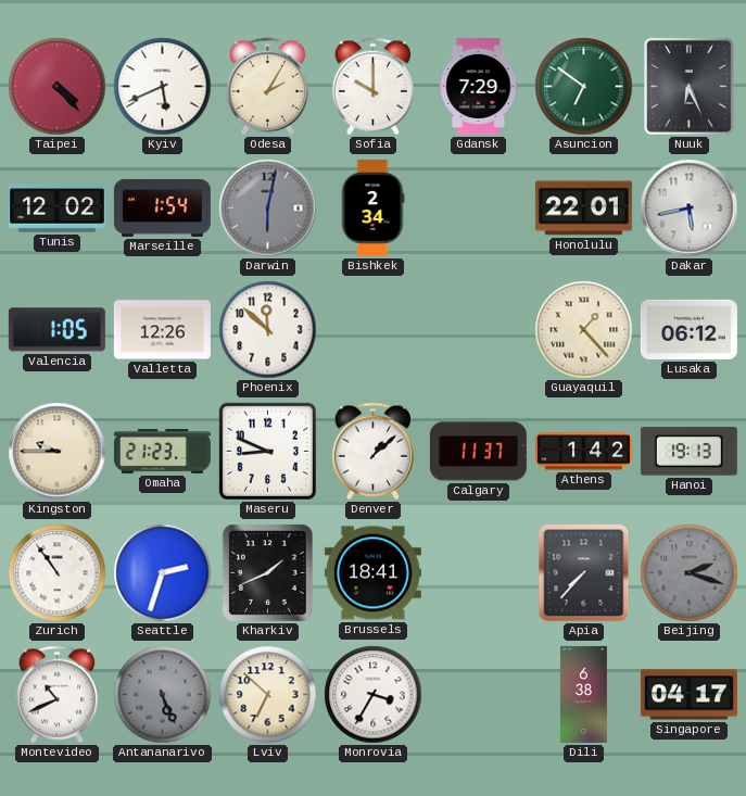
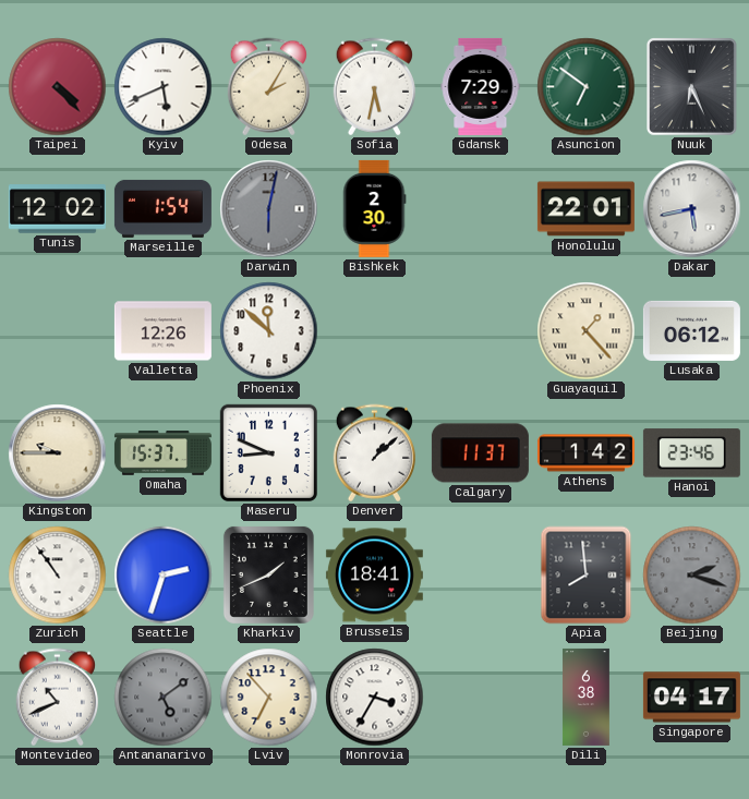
Sofia: 10:00 -> 5:32 (374, 87)
Bishkek: 2:34 -> 2:30 (374, 208)
Valencia: 1:05 -> none (56, 330)
Omaha: 21:23 -> 15:37 (162, 453)
Hanoi: 19:13 -> 23:46 (691, 453)
Apia: 7:37 -> 7:59 (587, 576)
Antananarivo: 5:26 -> 5:09 (164, 698)
Lviv: 6:52 -> 6:53 (269, 698)
